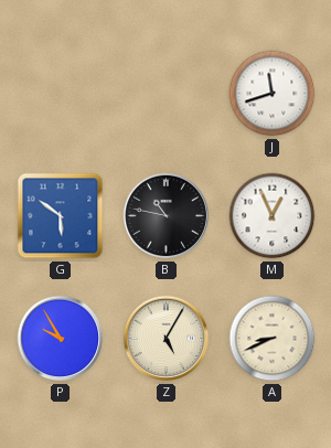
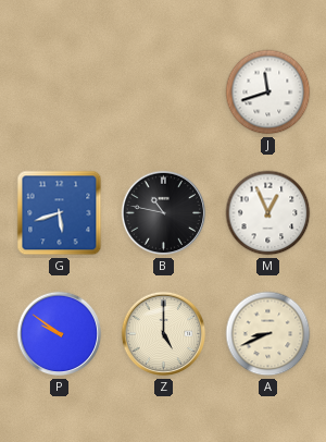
G: 5:51 -> 5:42 (60, 213)
P: 9:55 -> 9:51 (60, 334)
Z: 5:05 -> 5:00 (164, 334)
